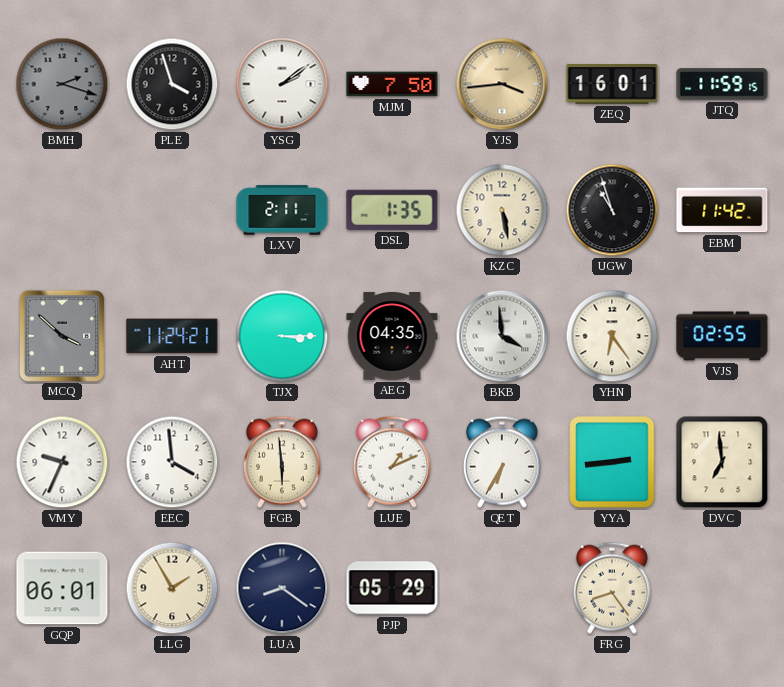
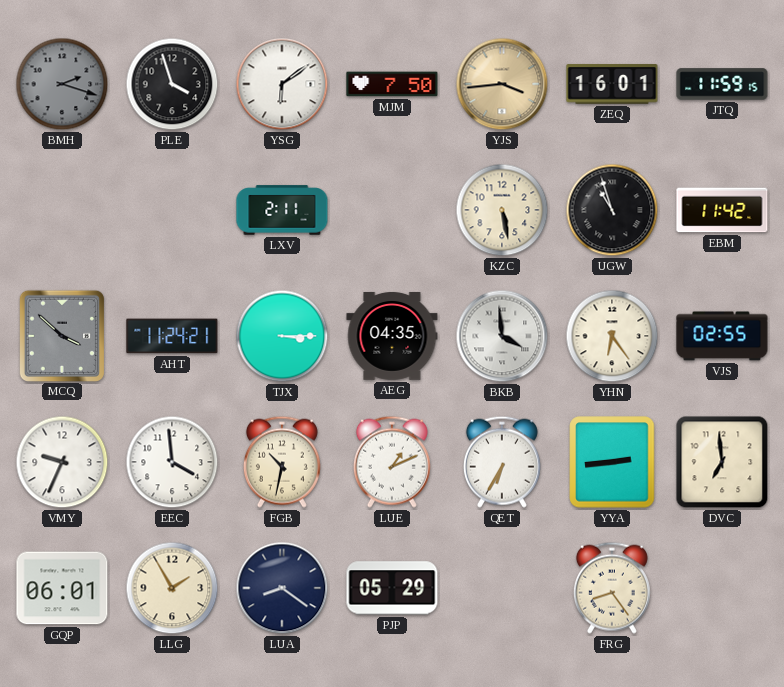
YSG: 2:09 -> 6:09 (282, 84)
DSL: 1:35 -> none (392, 210)
FGB: 5:59 -> 10:32 (282, 462)
